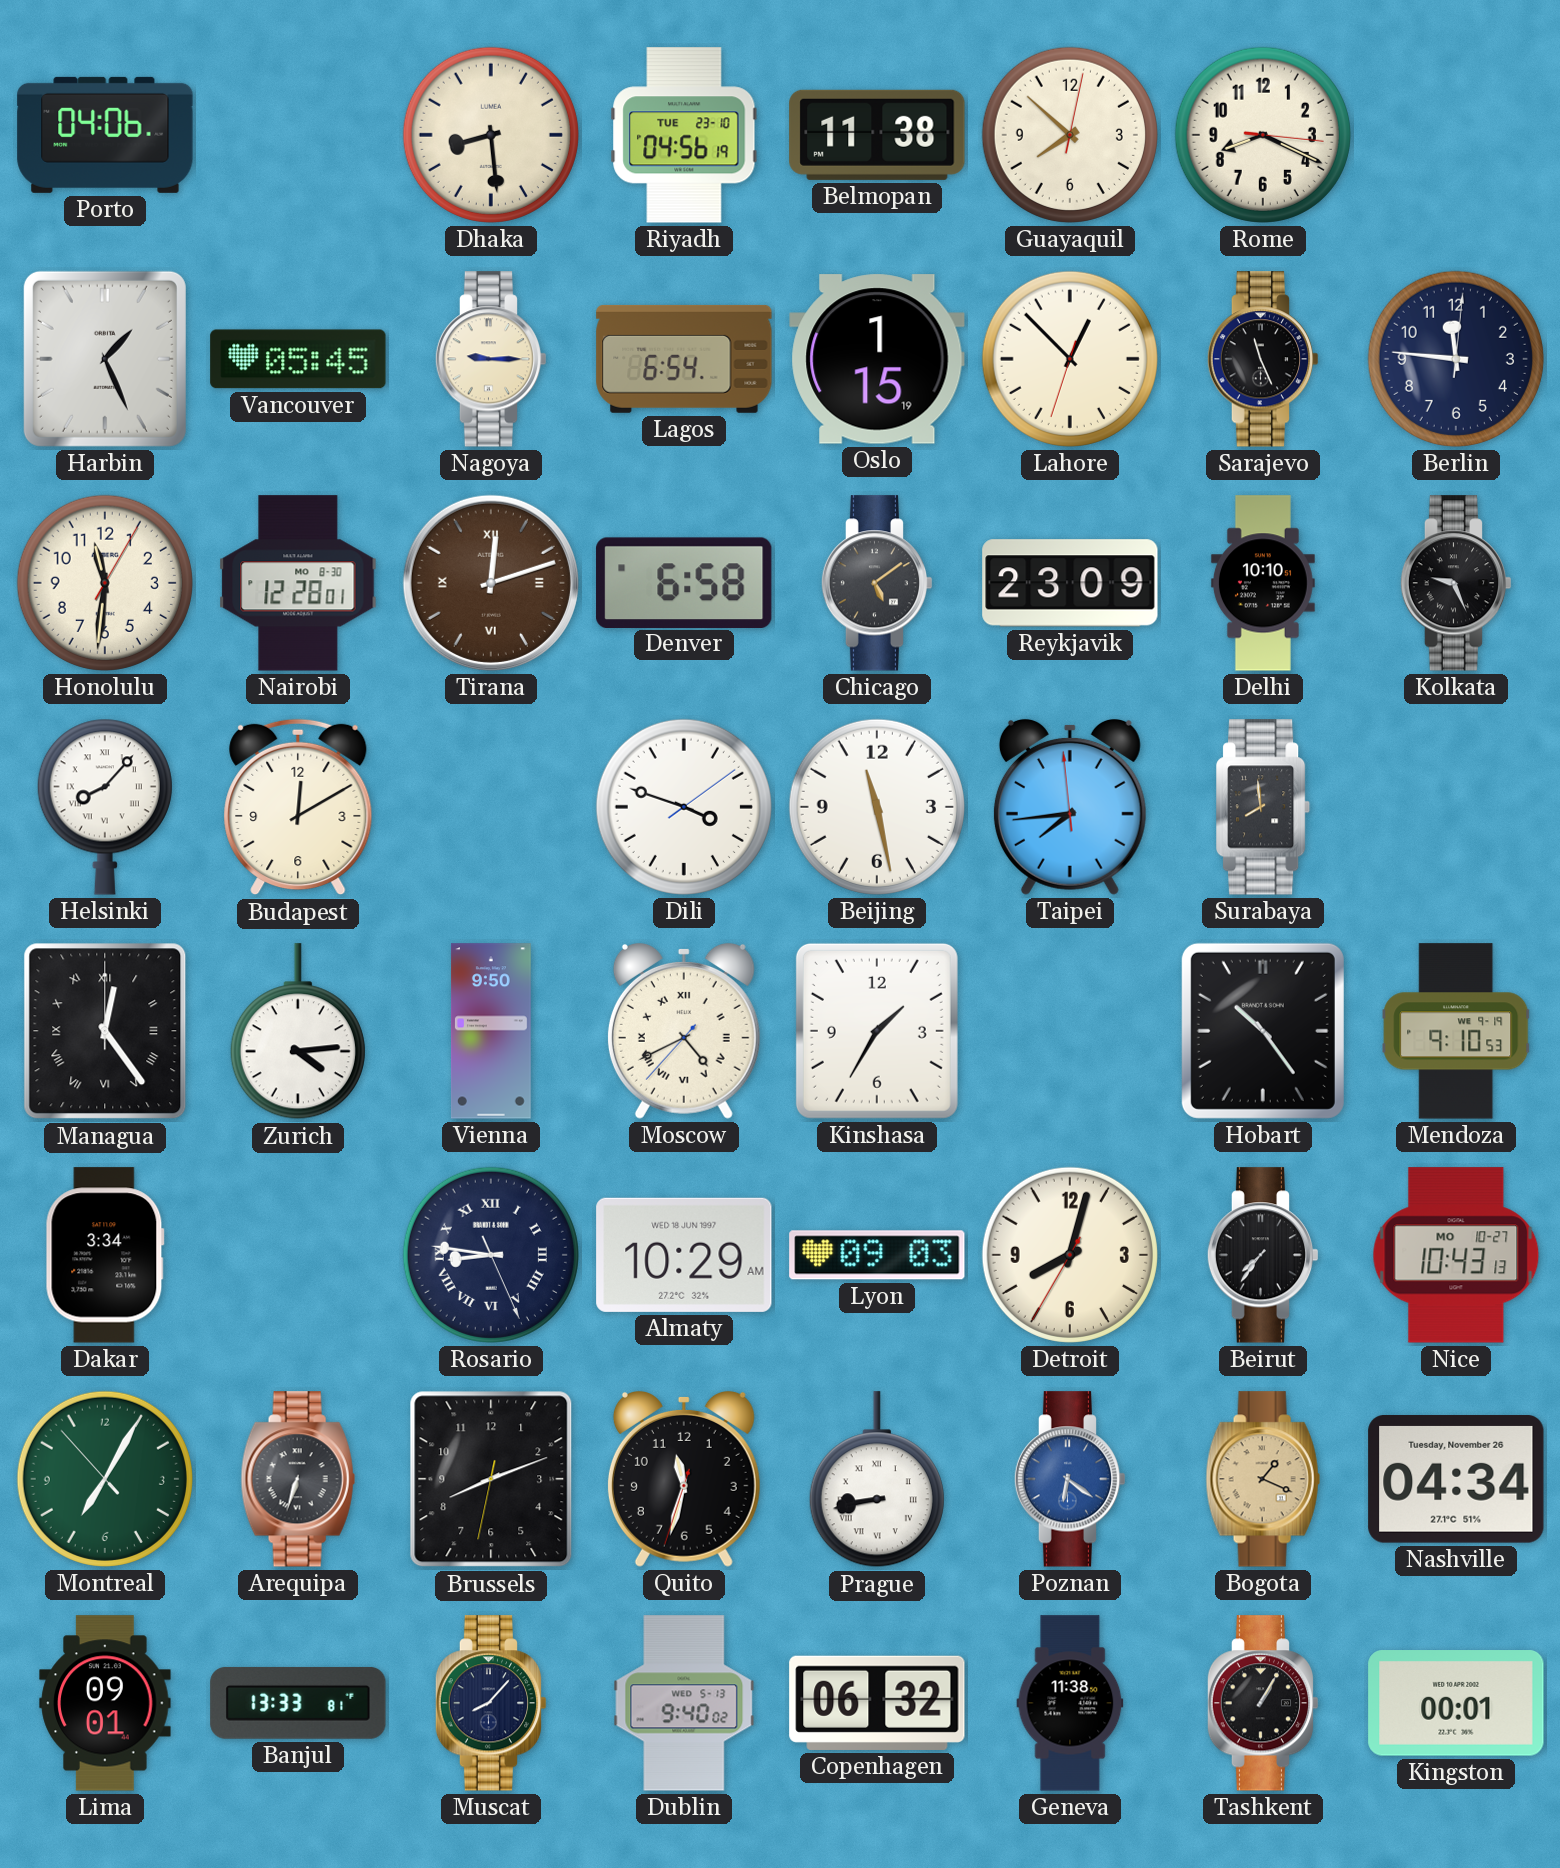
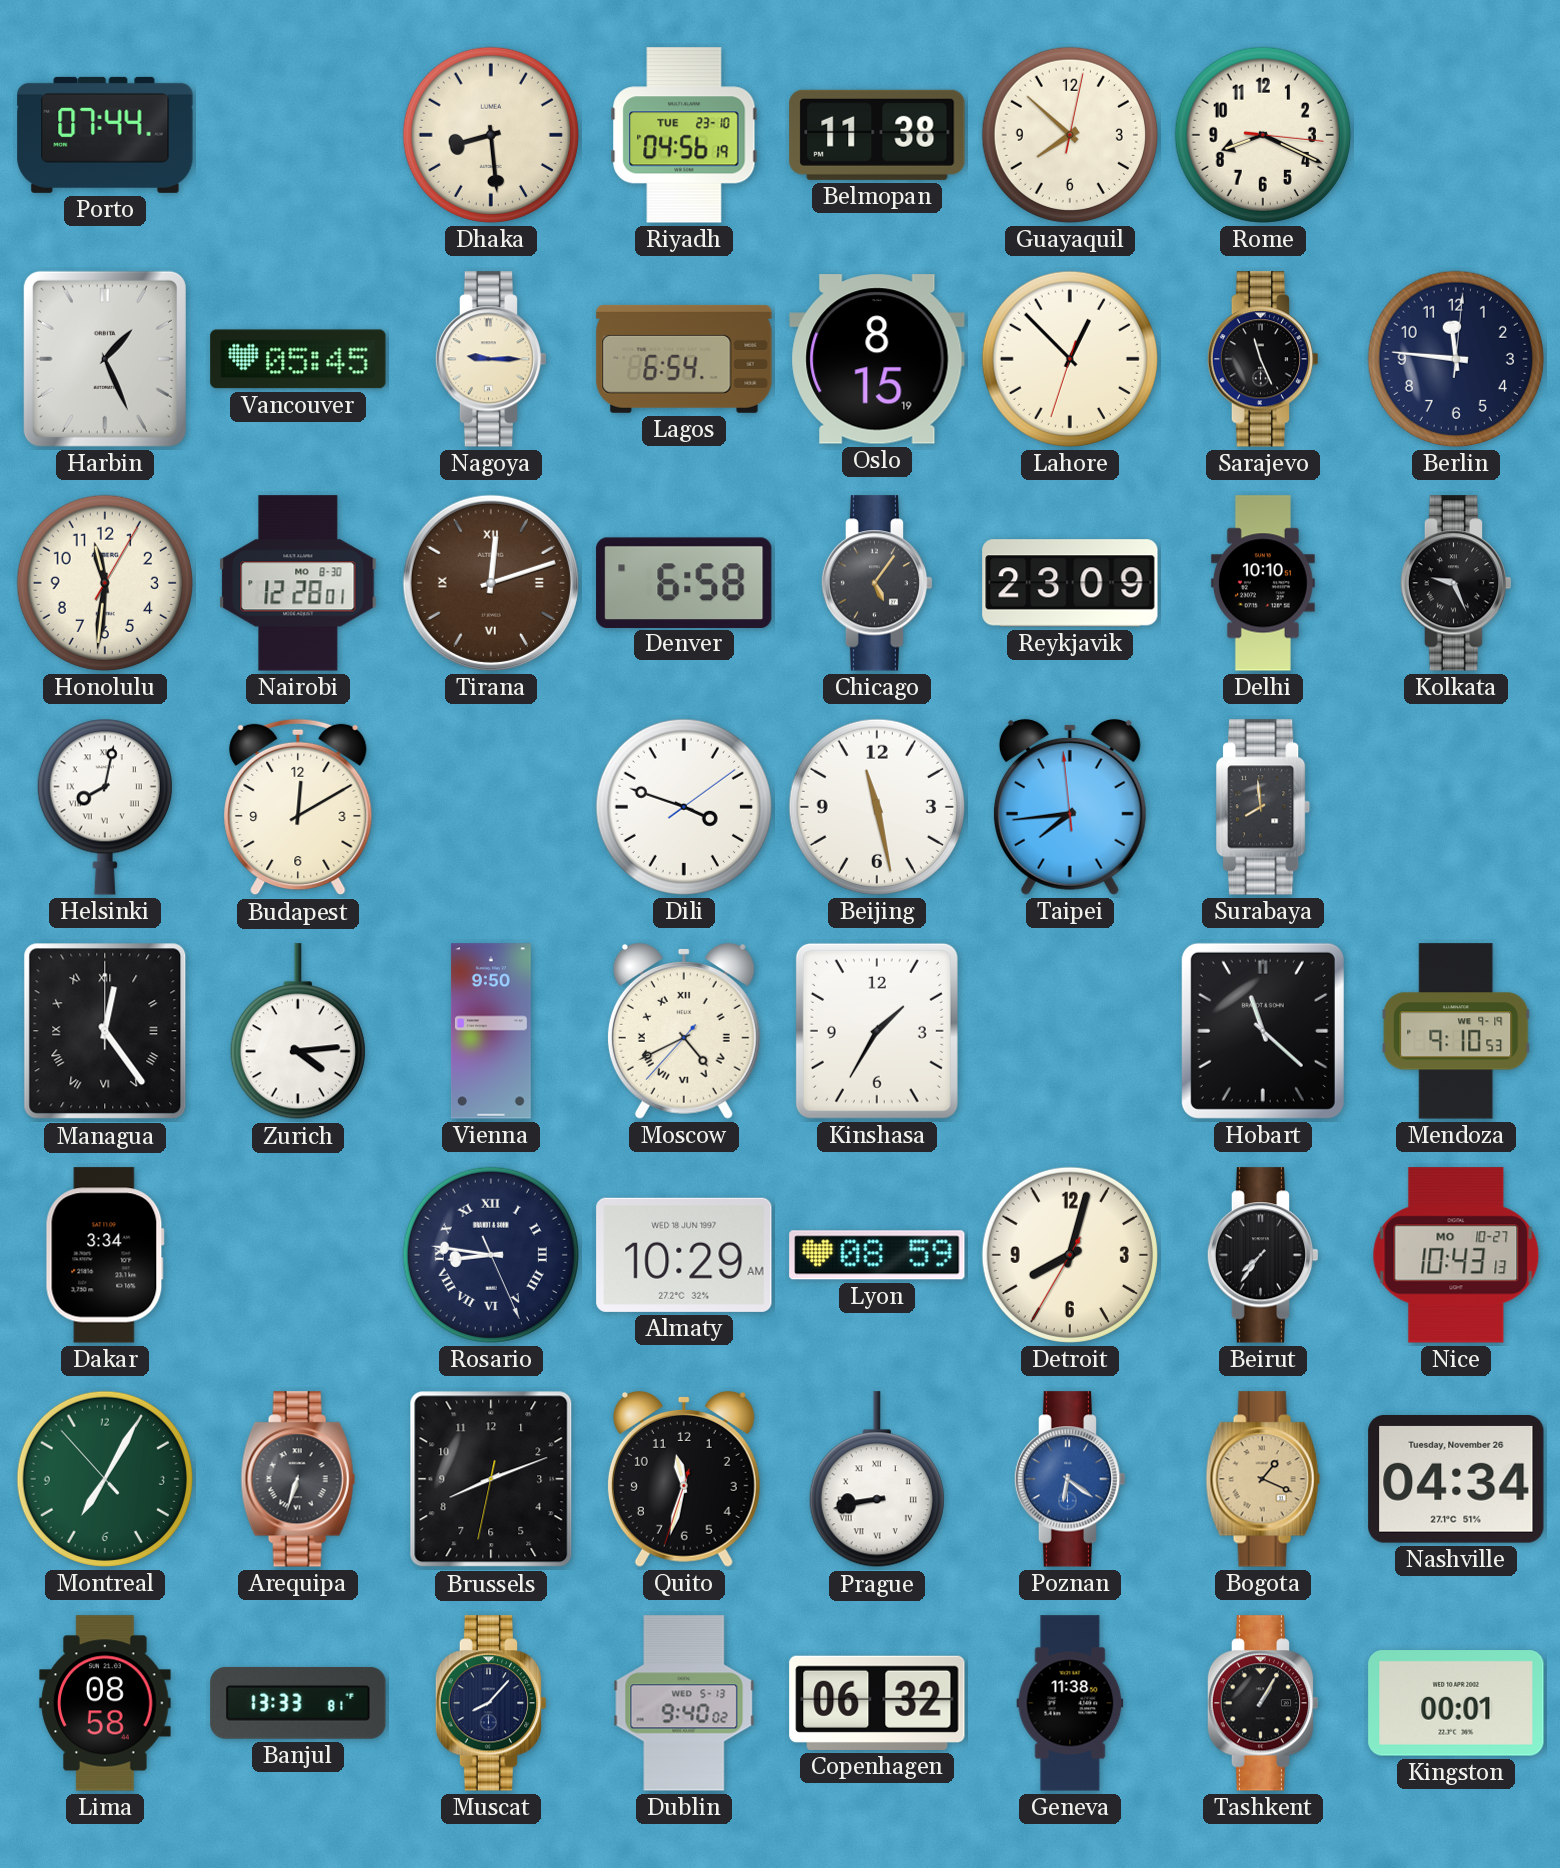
Porto: 04:06 -> 07:44 (105, 135)
Oslo: 1:15 -> 8:15 (877, 359)
Chicago: 5:09 -> 5:06 (877, 583)
Helsinki: 8:07 -> 8:02 (105, 807)
Hobart: 10:24 -> 11:22 (1263, 1031)
Lyon: 09:03 -> 08:59 (877, 1255)
Lima: 09:01 -> 08:58 (105, 1703)
